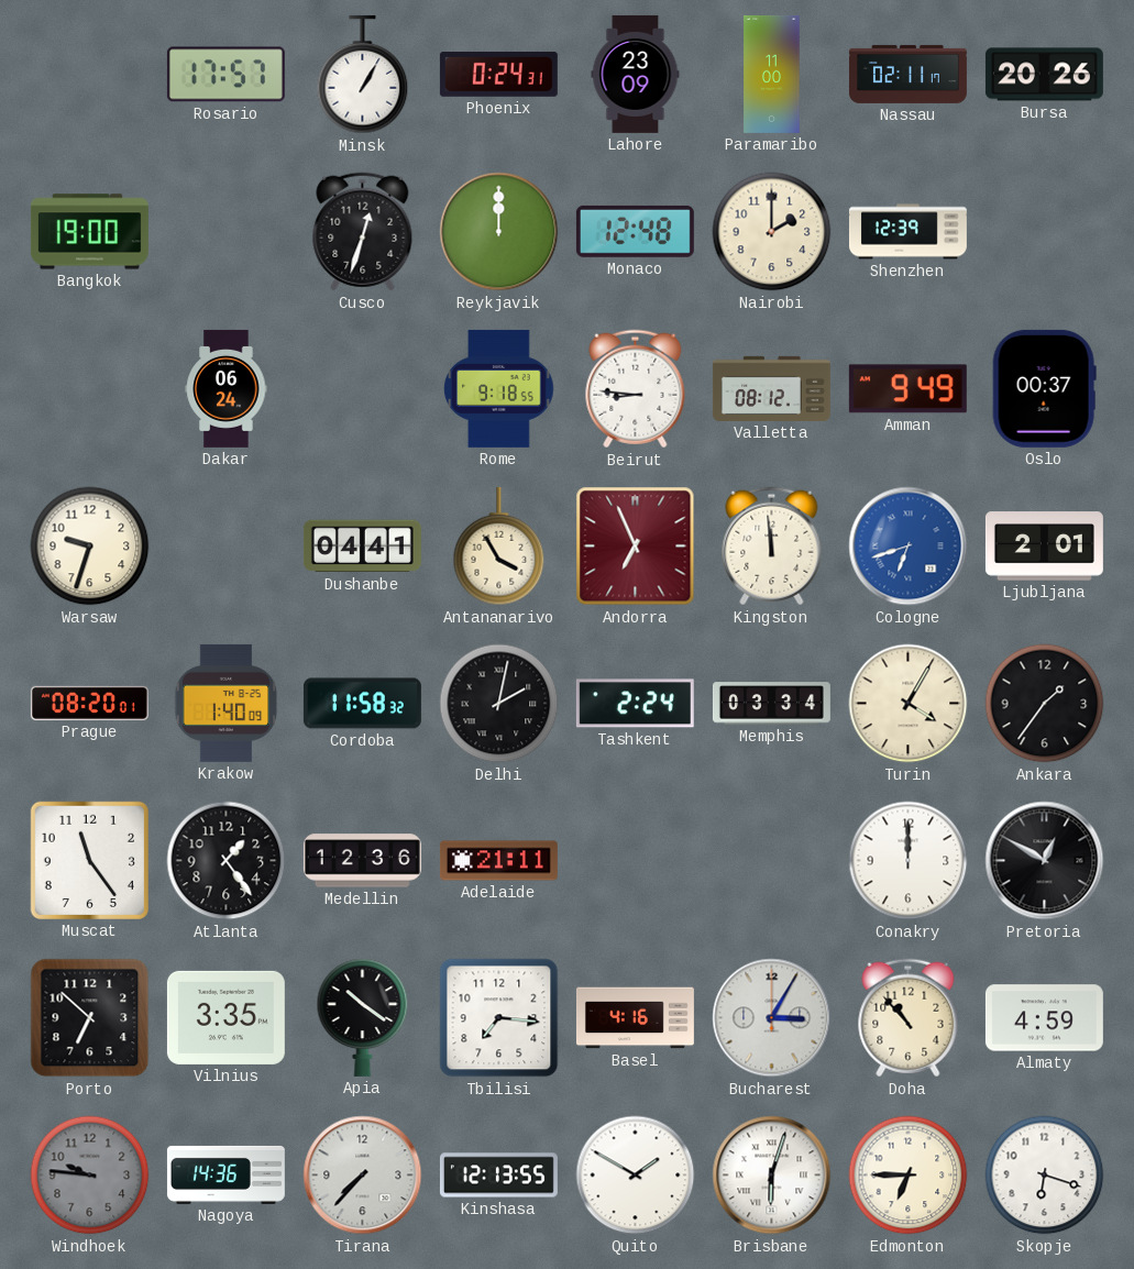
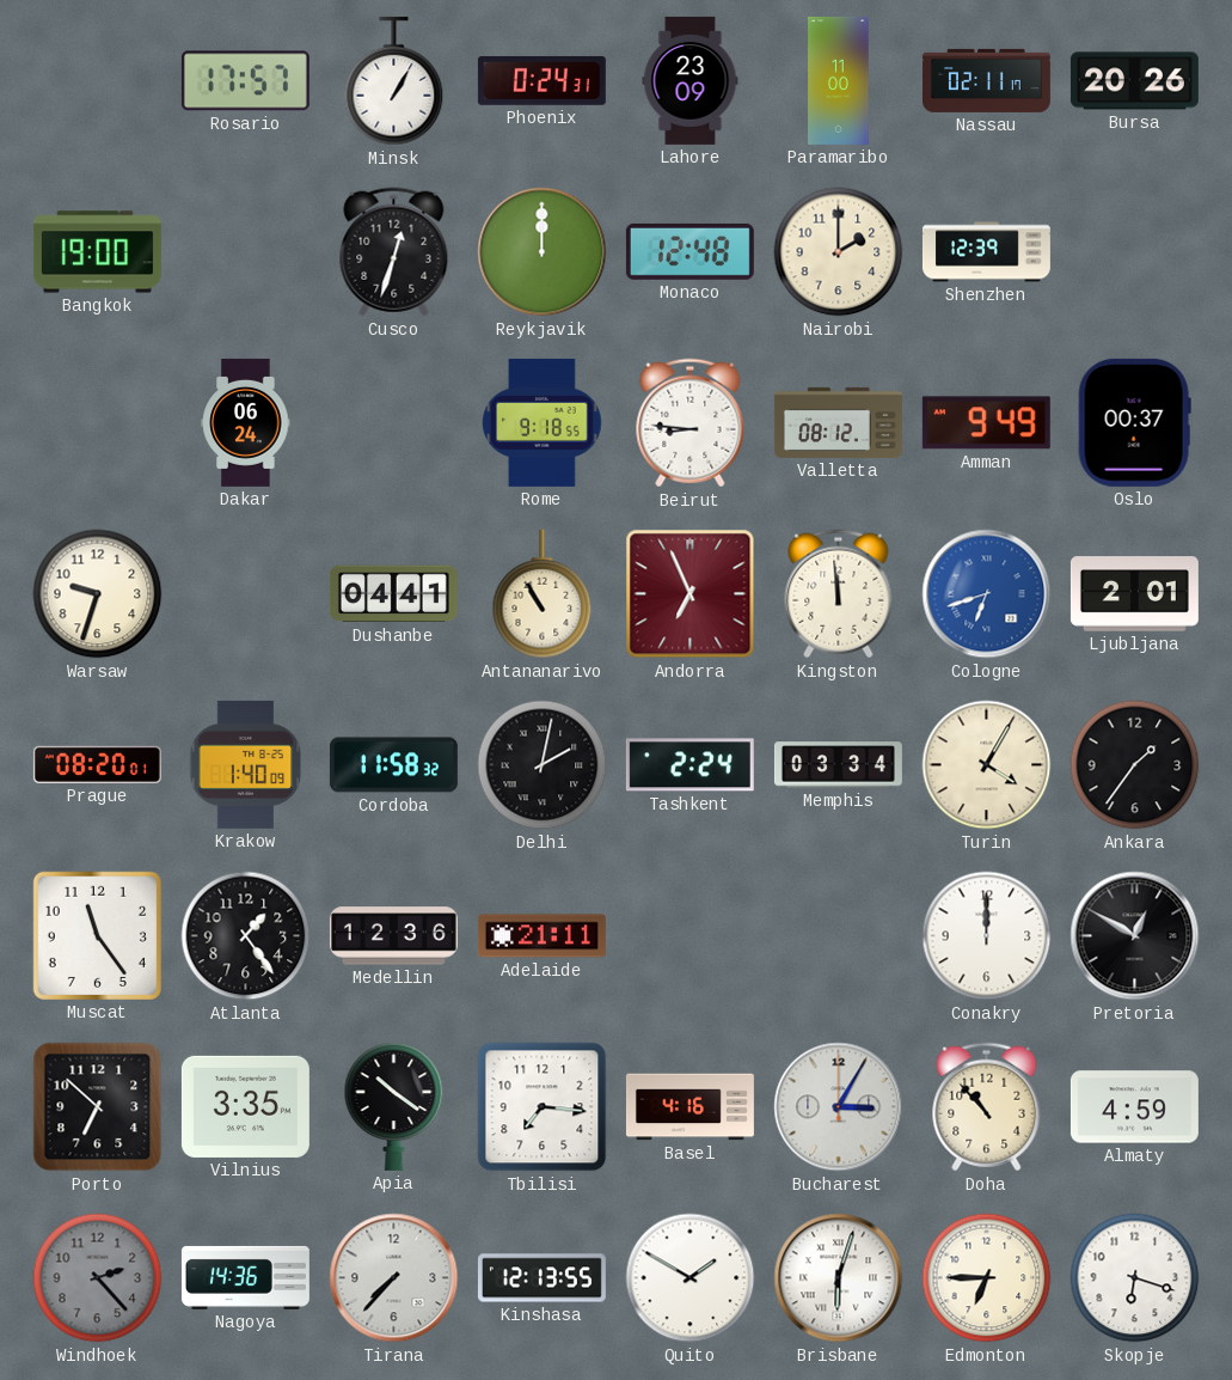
Antananarivo: 3:55 -> 10:55 (543, 594)
Windhoek: 9:46 -> 2:23 (98, 1278)
